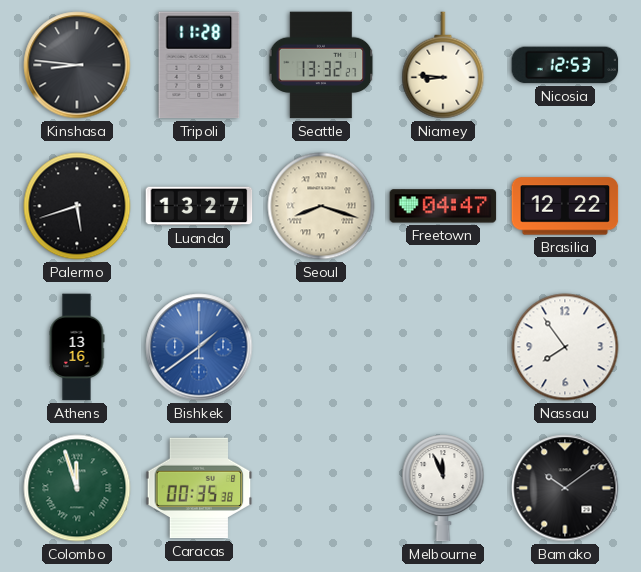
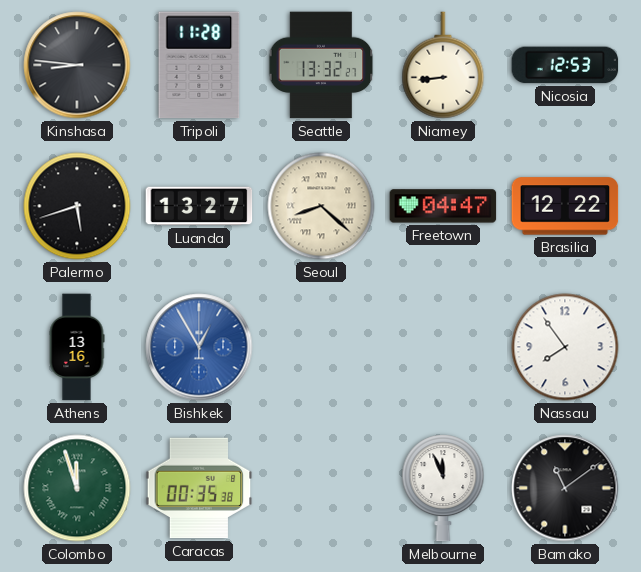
Niamey: 8:46 -> 8:44 (443, 65)
Seoul: 8:18 -> 8:22 (321, 206)
Bishkek: 1:39 -> 12:55 (199, 347)
Bamako: 10:09 -> 11:09 (565, 488)
